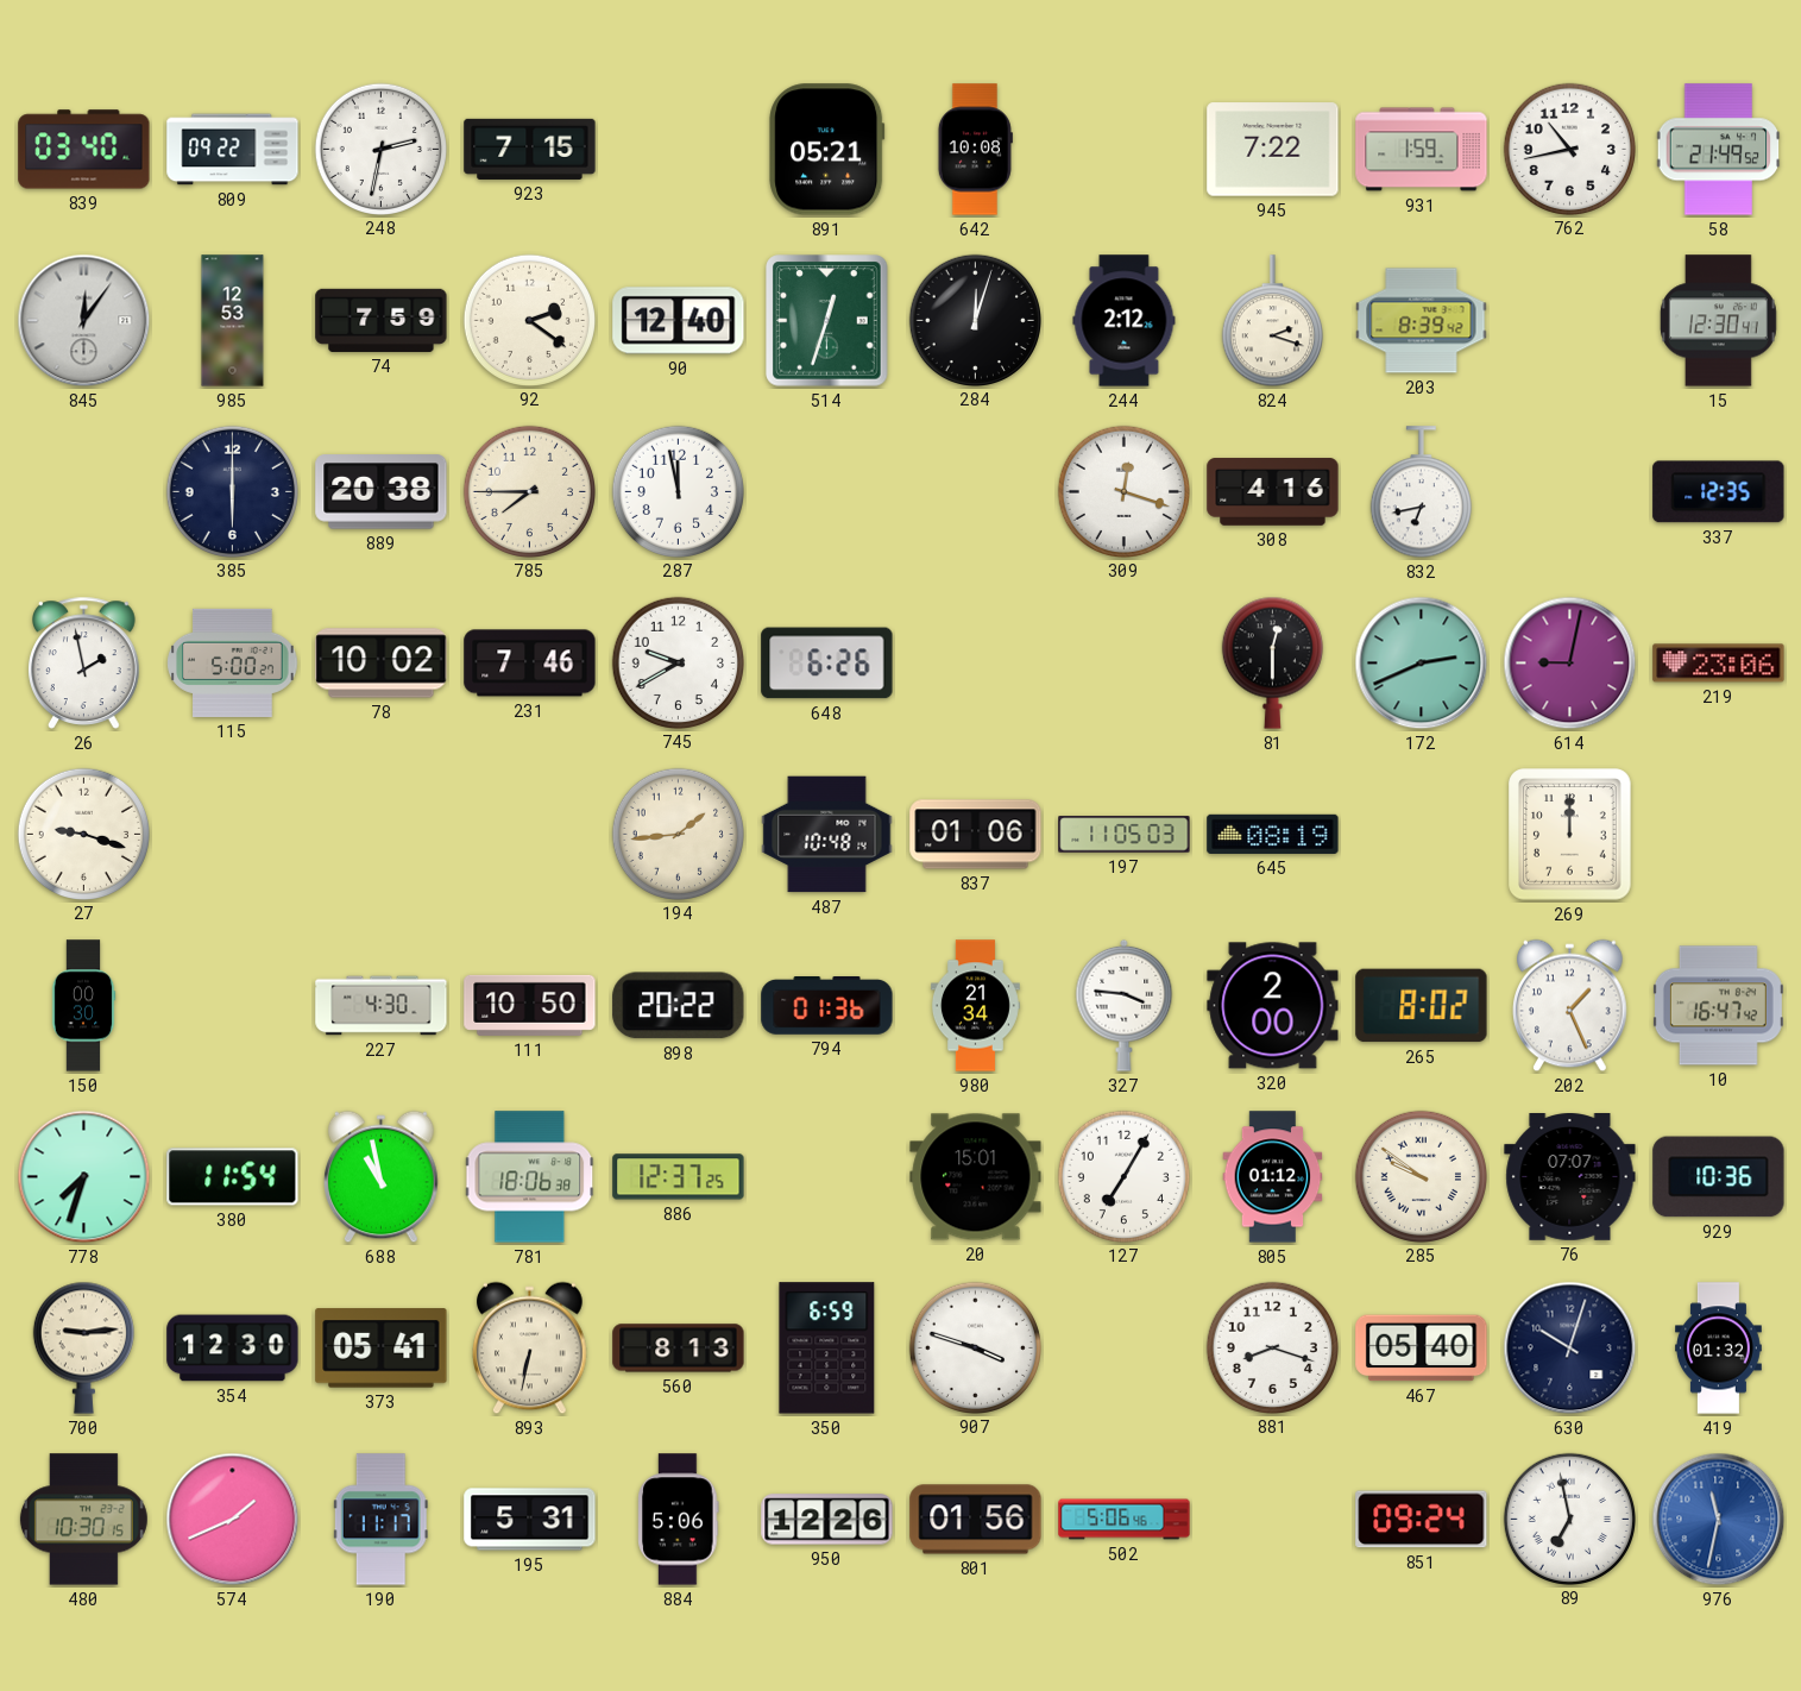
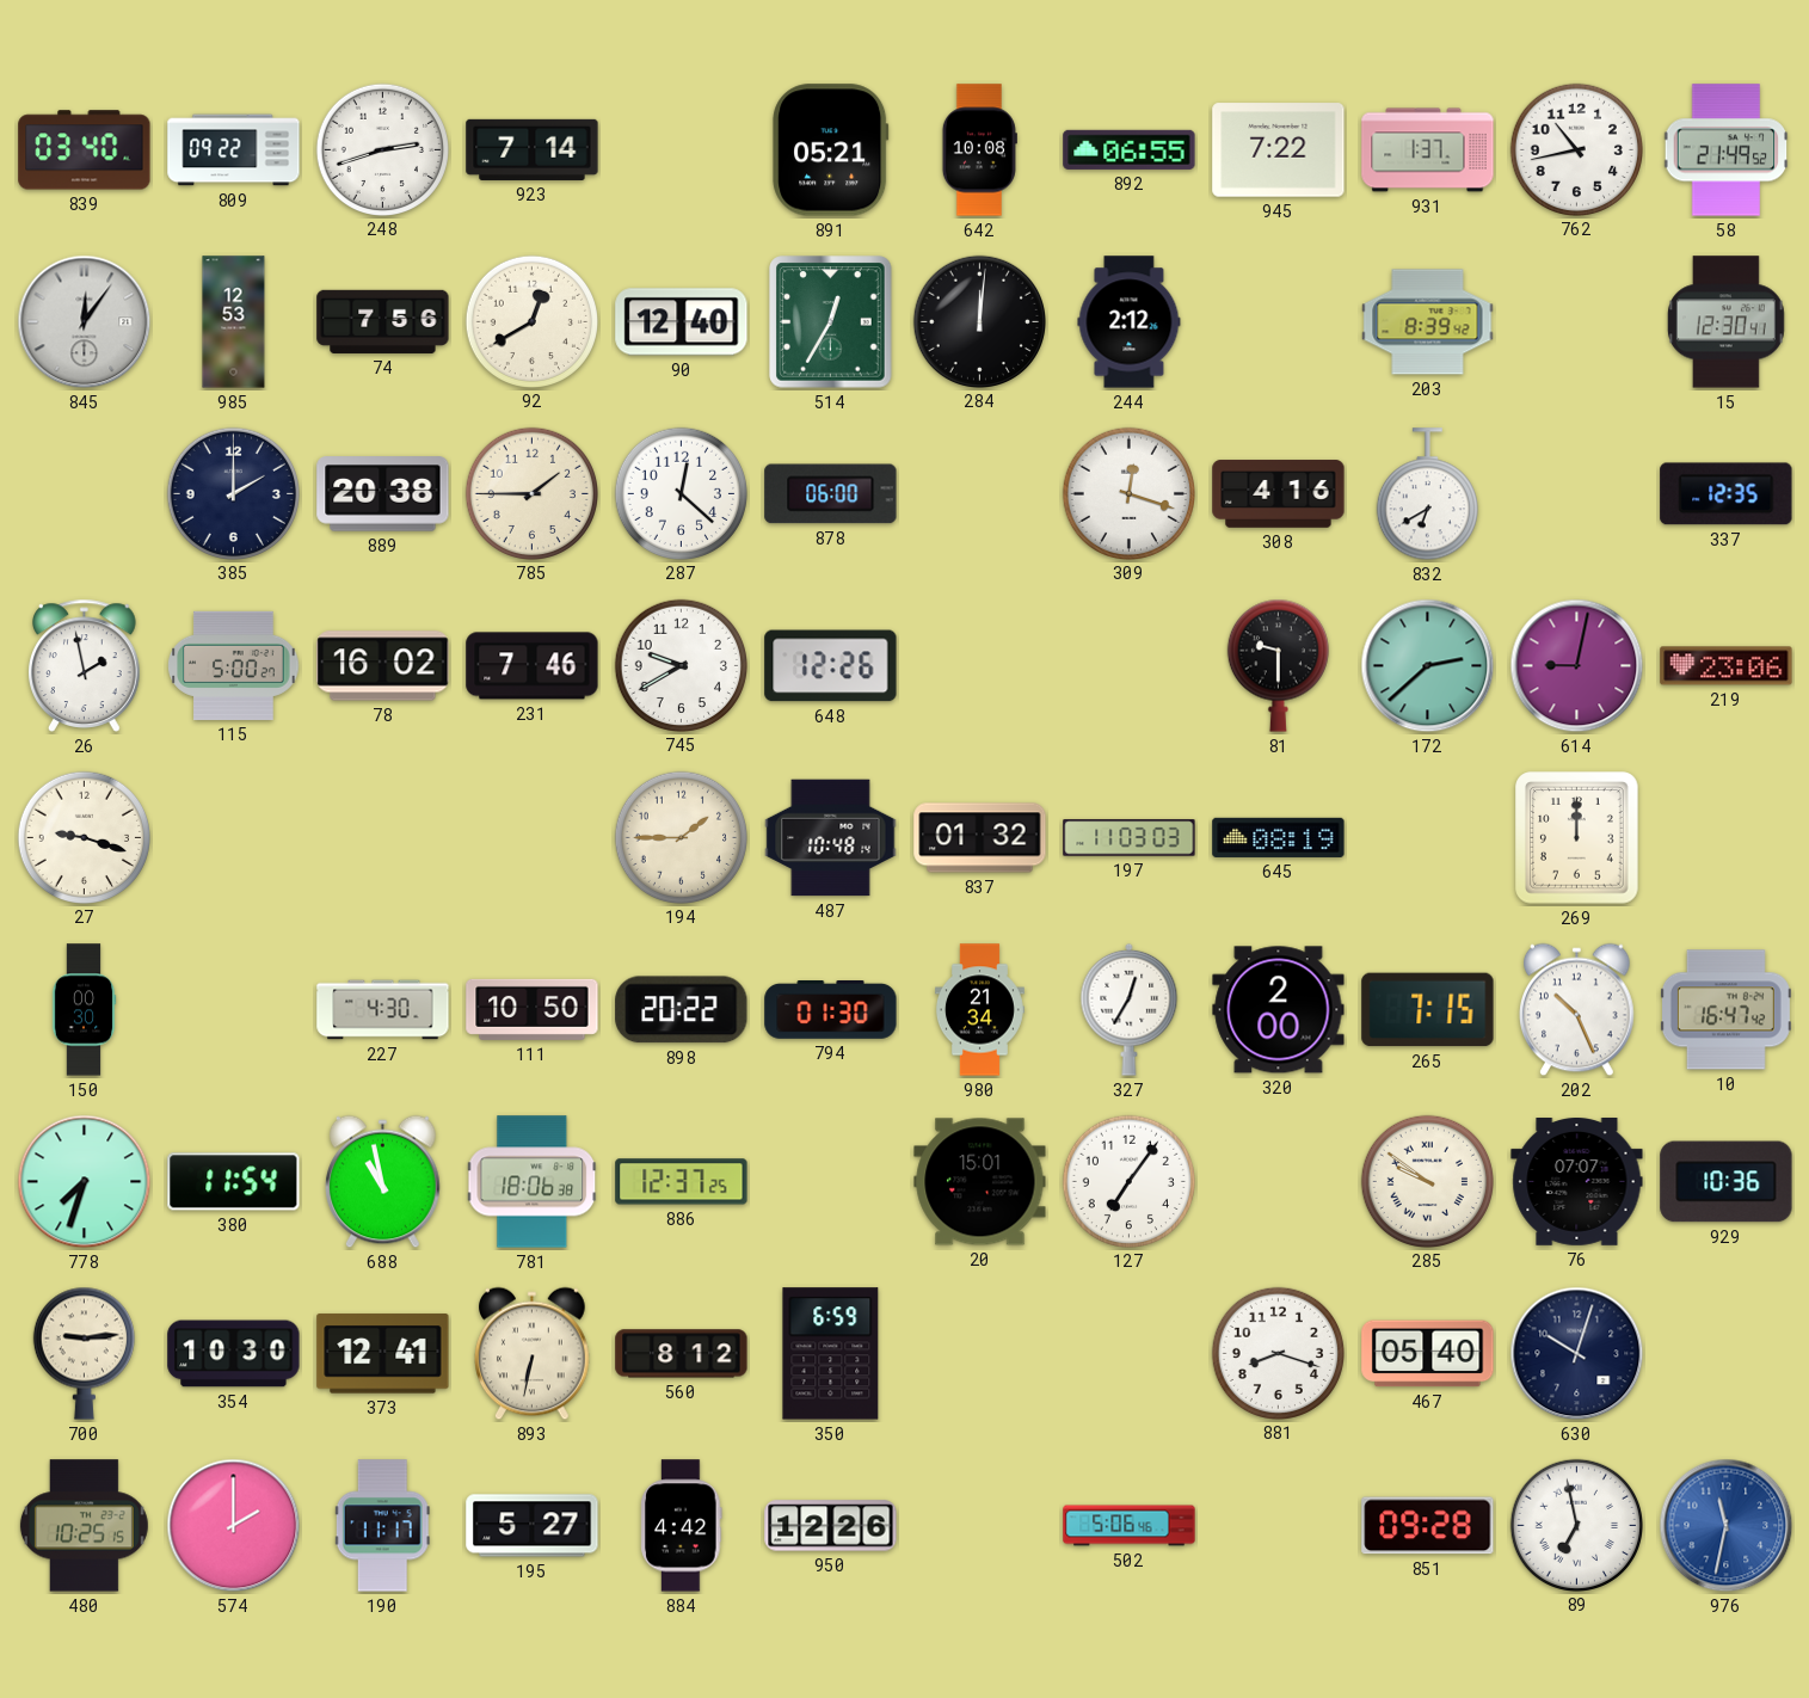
248: 2:32 -> 2:42 (382, 149)
923: 7:15 -> 7:14 (533, 149)
892: none -> 06:55 (1130, 149)
931: 1:59 -> 1:37 (1428, 150)
74: 7:59 -> 7:56 (383, 321)
92: 2:21 -> 12:40 (531, 321)
514: 12:33 -> 12:35 (831, 322)
284: 12:03 -> 12:01 (979, 321)
824: 2:18 -> none (1272, 321)
385: 6:00 -> 2:00 (233, 493)
785: 7:45 -> 1:45 (531, 493)
287: 11:58 -> 12:22 (681, 493)
878: none -> 06:00 (831, 494)
832: 6:43 -> 6:40 (1427, 494)
78: 10:02 -> 16:02 (383, 666)
648: 6:26 -> 12:26 (831, 666)
81: 12:30 -> 9:30 (1278, 665)
172: 2:41 -> 2:38 (1428, 666)
194: 1:44 -> 1:45 (681, 837)
837: 01:06 -> 01:32 (980, 838)
197: 11:05 -> 11:03 (1130, 838)
794: 01:36 -> 01:30 (831, 1010)
327: 3:46 -> 12:35 (1130, 1009)
265: 8:02 -> 7:15 (1428, 1010)
202: 1:26 -> 10:26 (1577, 1010)
127: 7:05 -> 7:06 (1128, 1181)
805: 01:12 -> none (1273, 1177)
354: 12:30 -> 10:30 (234, 1354)
373: 05:41 -> 12:41 (383, 1354)
560: 8:13 -> 8:12 (682, 1354)
907: 3:48 -> none (975, 1347)
419: 01:32 -> none (1719, 1349)
480: 10:30 -> 10:25 (84, 1526)
574: 1:41 -> 2:00 (234, 1526)
195: 5:31 -> 5:27 (533, 1526)
884: 5:06 -> 4:42 (682, 1526)
801: 01:56 -> none (976, 1520)
851: 09:24 -> 09:28 (1428, 1526)
